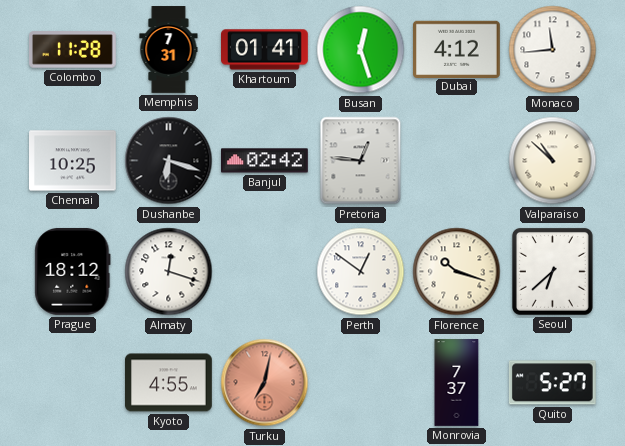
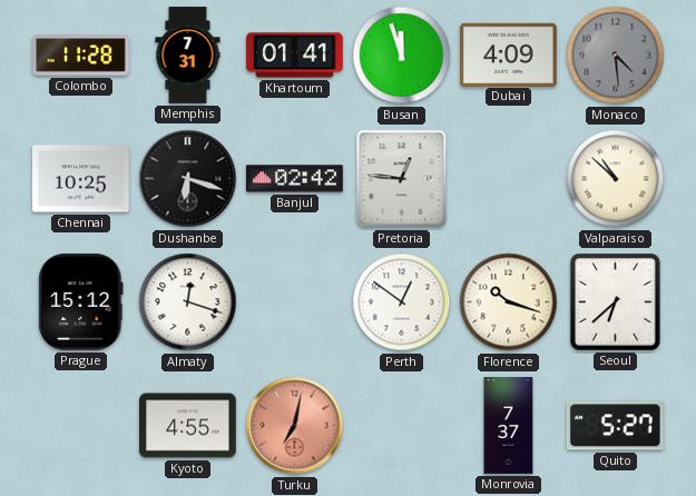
Busan: 12:27 -> 11:57 (402, 56)
Dubai: 4:12 -> 4:09 (509, 54)
Monaco: 11:44 -> 4:29 (616, 56)
Monaco dial: white -> grey (616, 56)
Prague: 18:12 -> 15:12 (81, 301)
